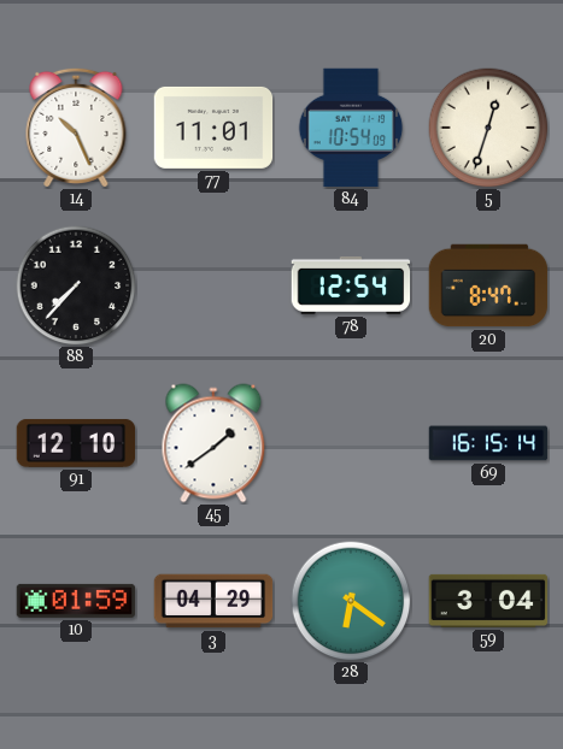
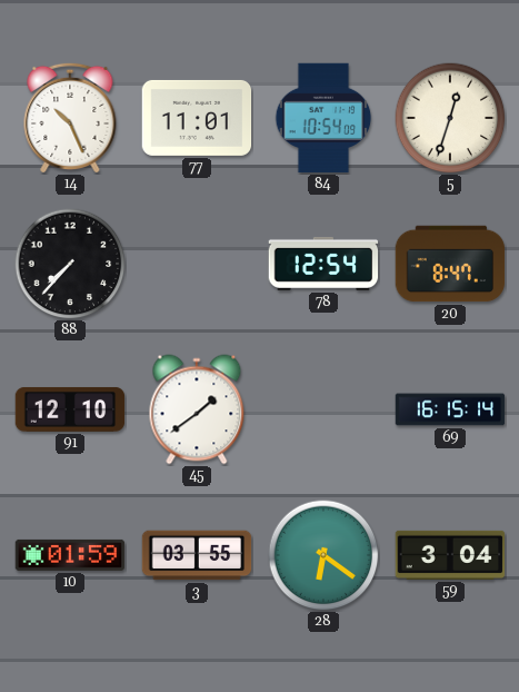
3: 04:29 -> 03:55 (197, 555)
